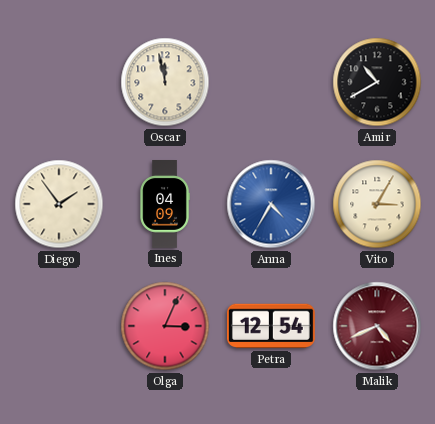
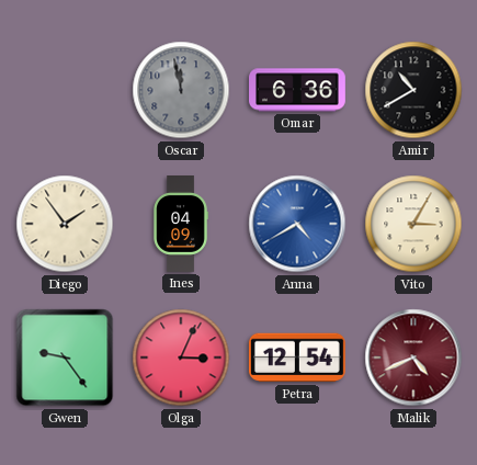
Oscar dial: cream -> grey (181, 90)
Omar: none -> 6:36 (298, 90)
Anna: 4:35 -> 4:40 (297, 224)
Gwen: none -> 9:24 (65, 358)
